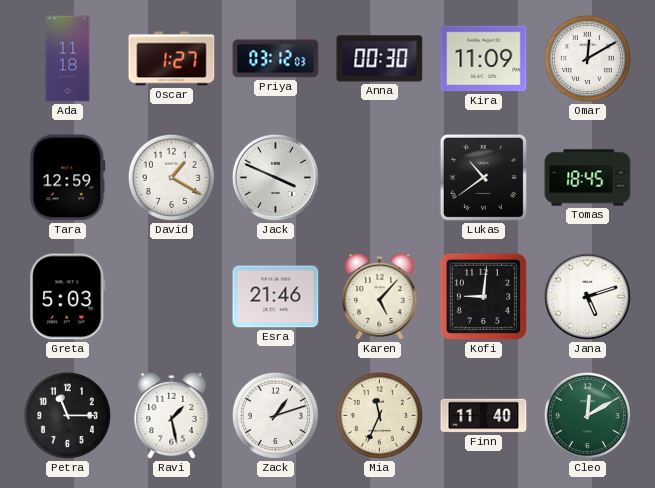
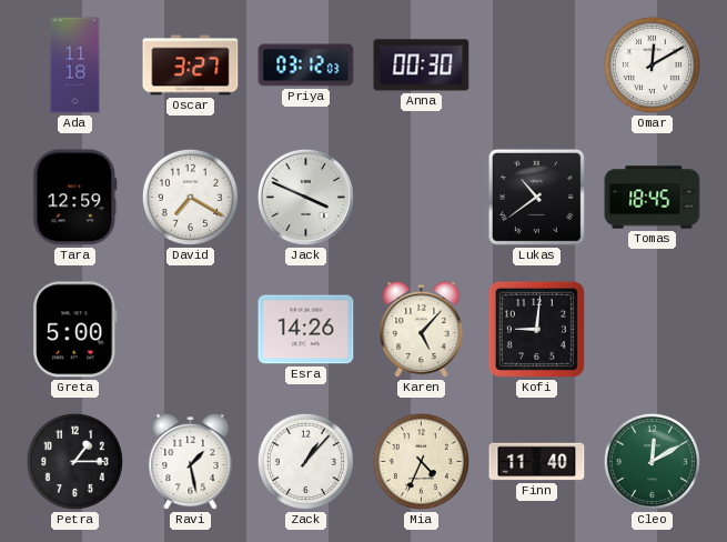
Oscar: 1:27 -> 3:27 (191, 66)
Kira: 11:09 -> none (484, 59)
David: 1:20 -> 7:20 (190, 197)
Greta: 5:03 -> 5:00 (75, 330)
Esra: 21:46 -> 14:26 (306, 330)
Jana: 5:12 -> none (587, 296)
Petra: 11:15 -> 1:15 (74, 461)
Zack: 1:12 -> 1:07 (305, 461)
Mia: 11:34 -> 4:34 (421, 461)
